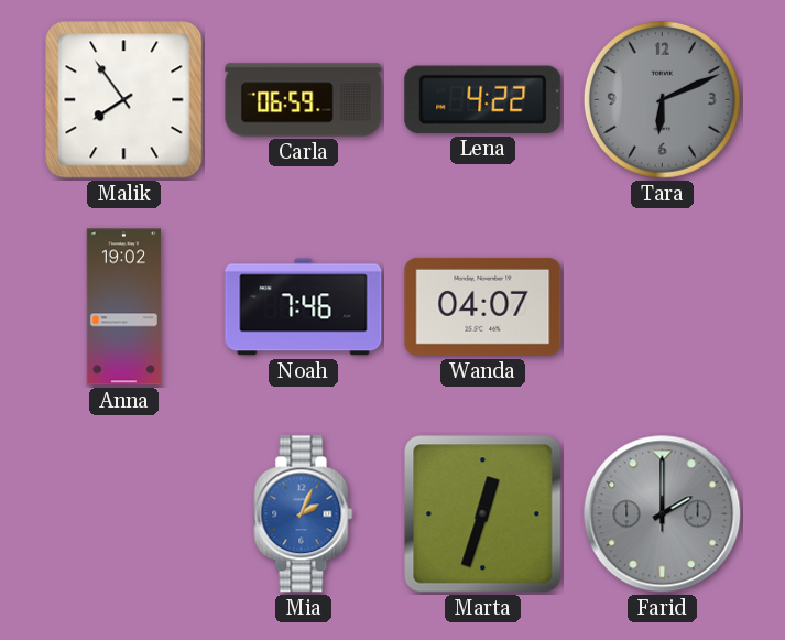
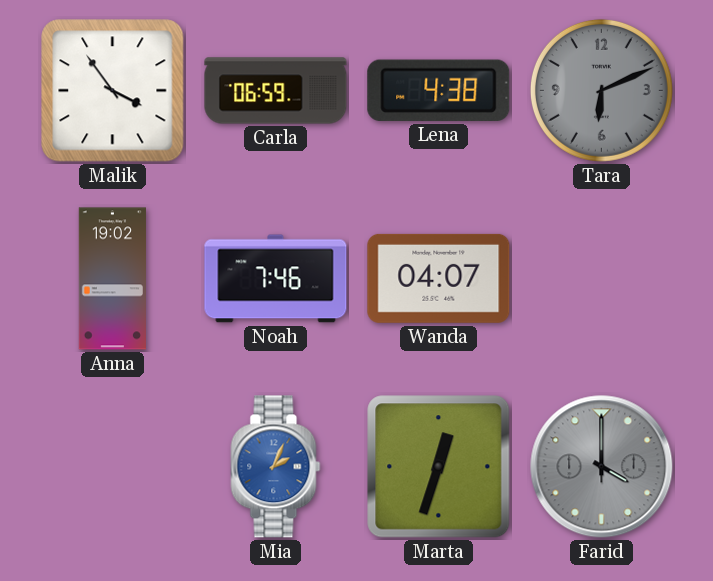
Malik: 7:54 -> 3:54 (113, 91)
Lena: 4:22 -> 4:38 (439, 90)
Farid: 2:00 -> 4:00 (602, 467)
